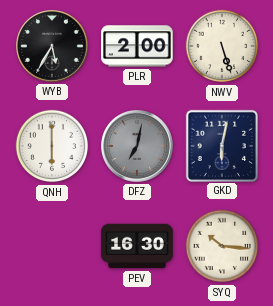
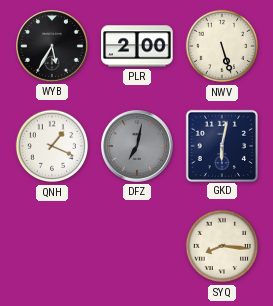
QNH: 6:00 -> 1:19 (52, 146)
PEV: 16:30 -> none (137, 246)
SYQ: 10:16 -> 8:16 (222, 246)
